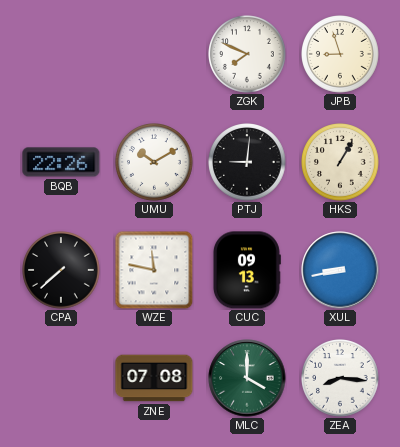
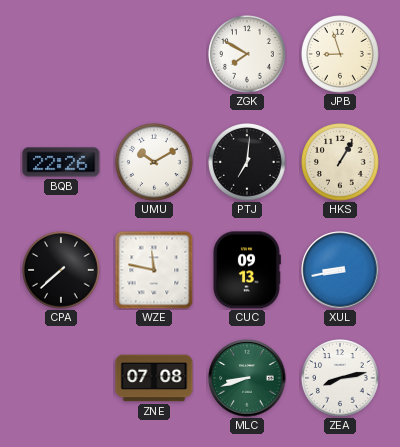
ZGK: 7:49 -> 7:50 (248, 55)
PTJ: 9:01 -> 7:01 (248, 163)
MLC: 4:00 -> 8:42 (247, 378)
ZEA: 8:16 -> 8:13 (341, 379)
